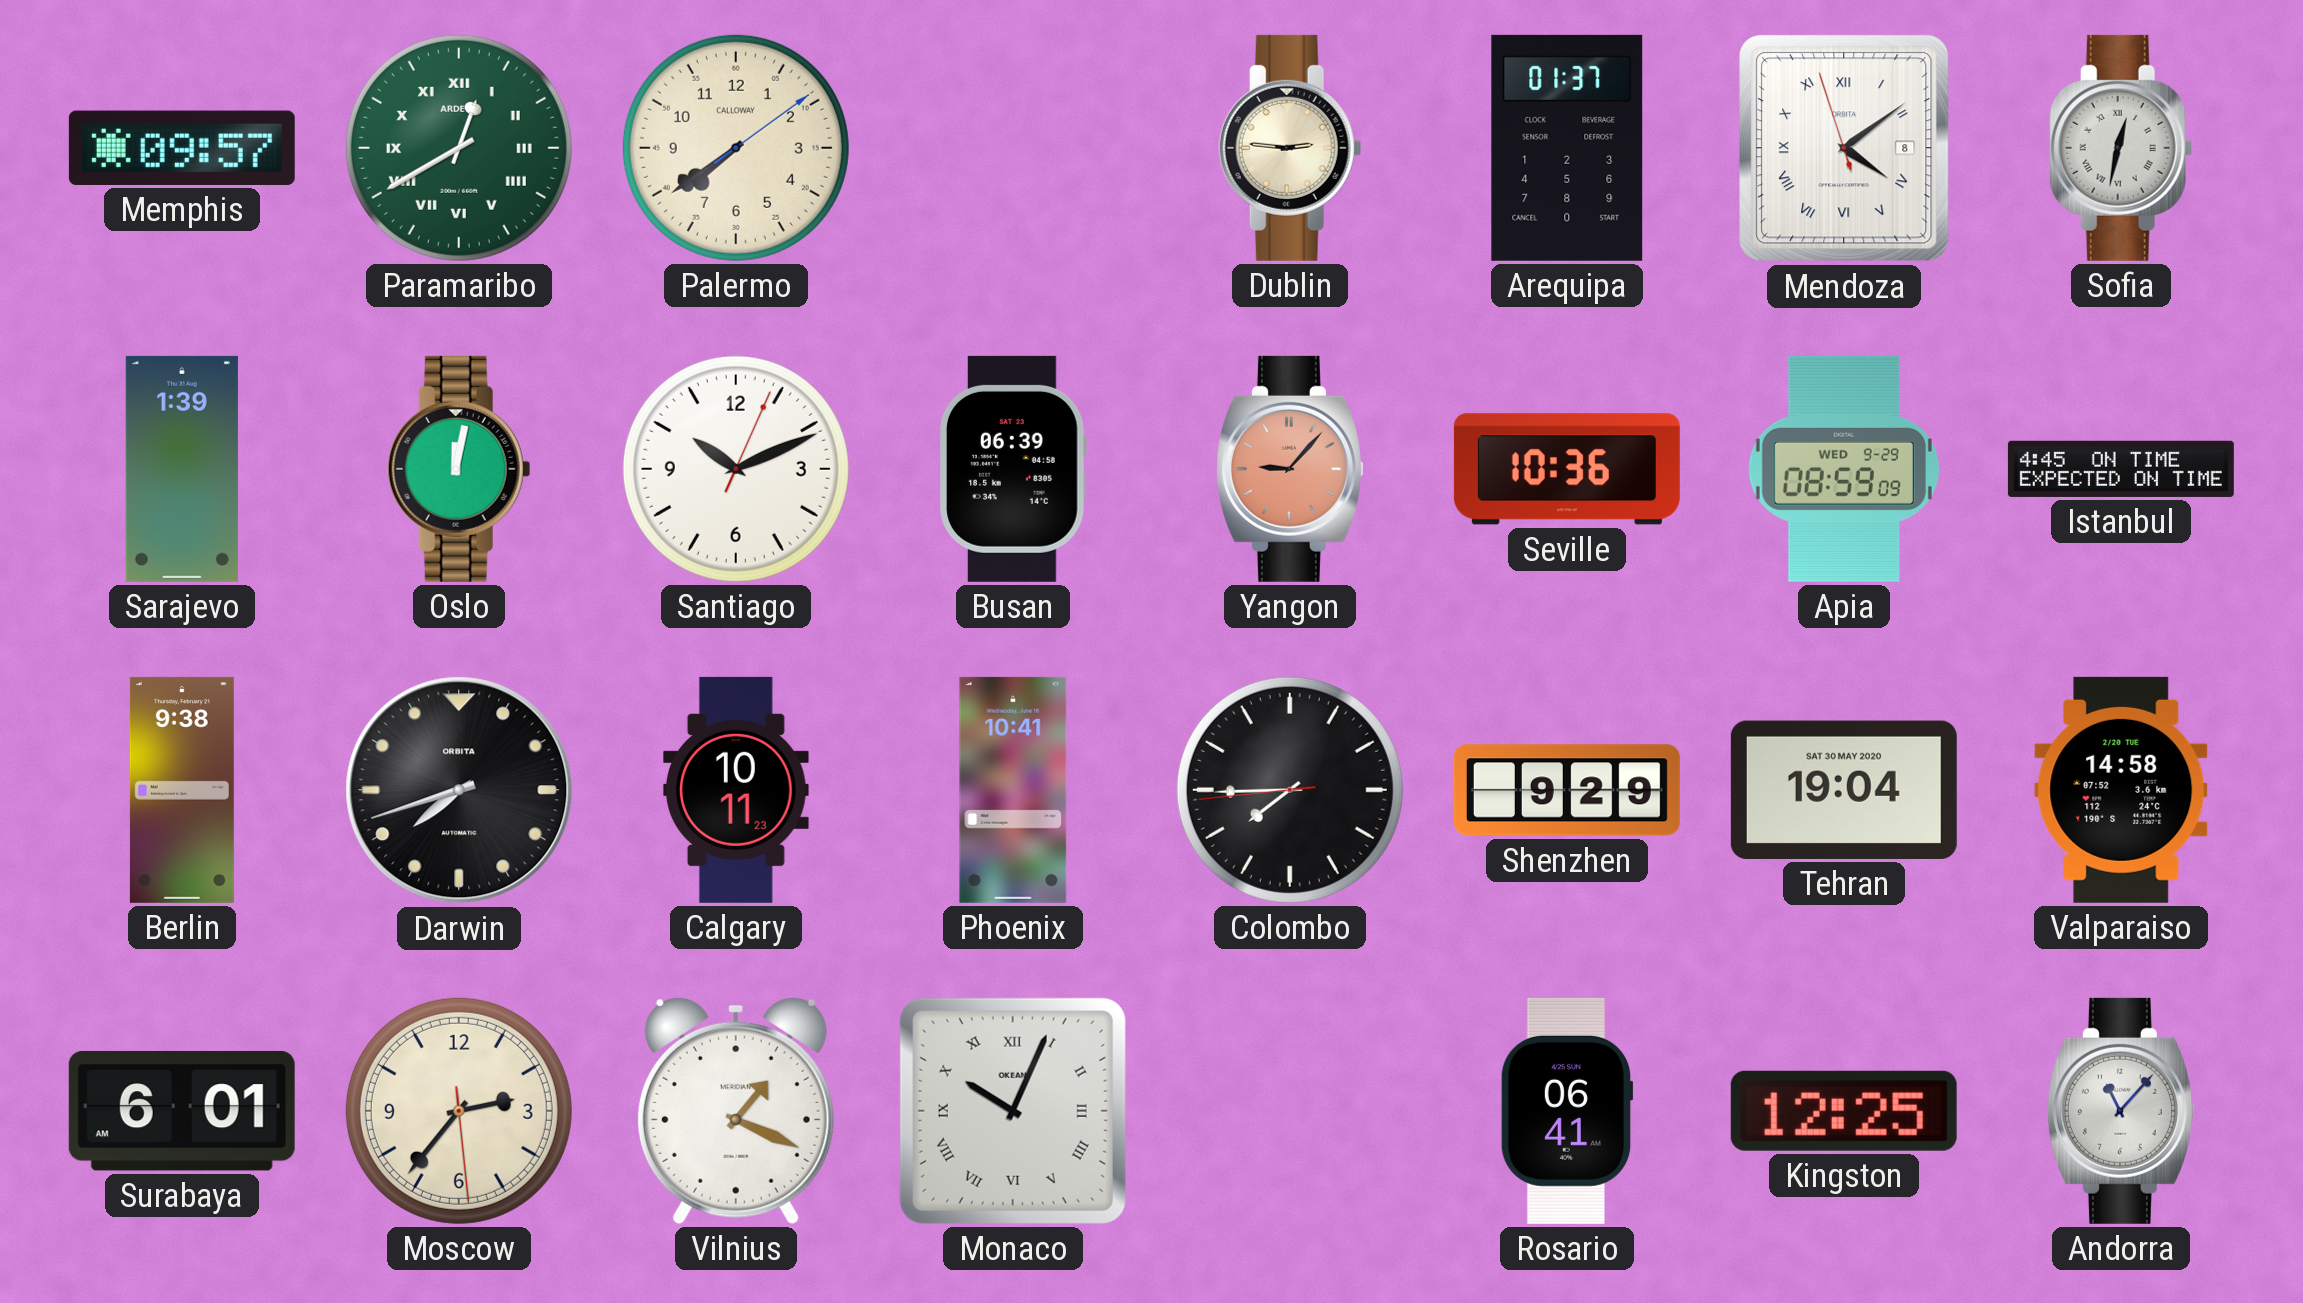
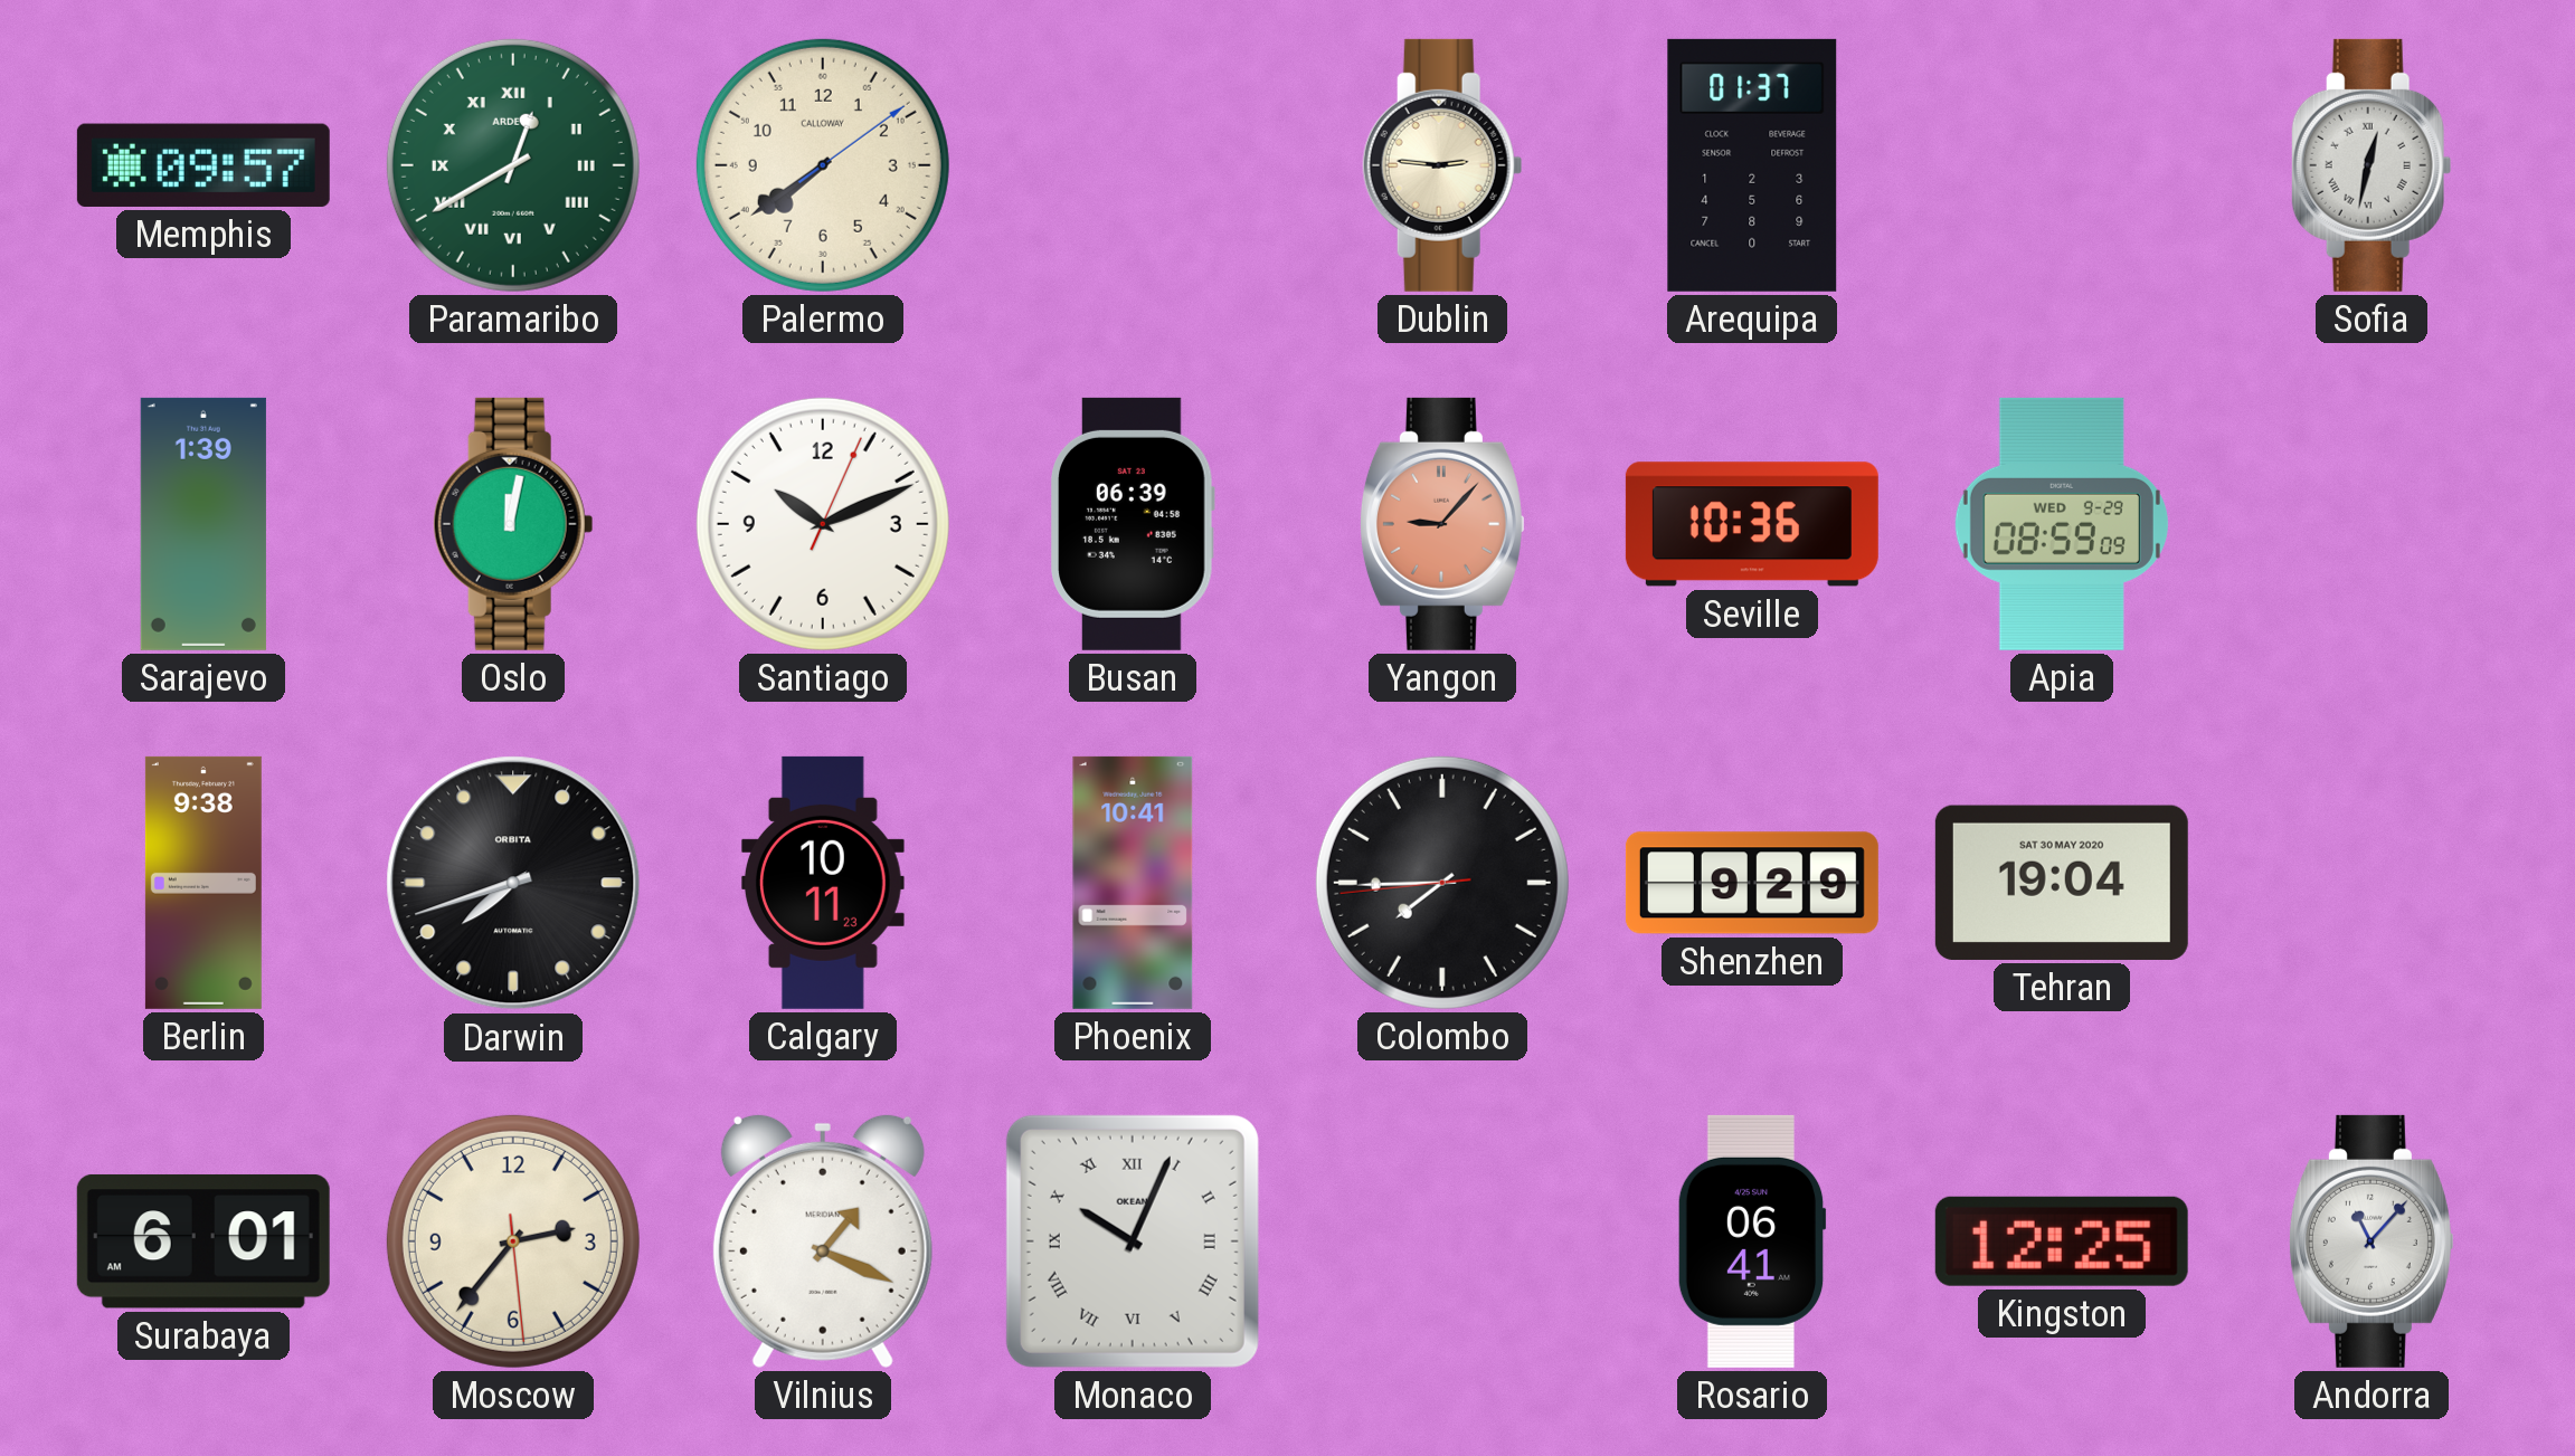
Mendoza: 4:08 -> none (1844, 148)
Istanbul: 4:45 -> none (2121, 469)
Valparaiso: 14:58 -> none (2121, 790)
